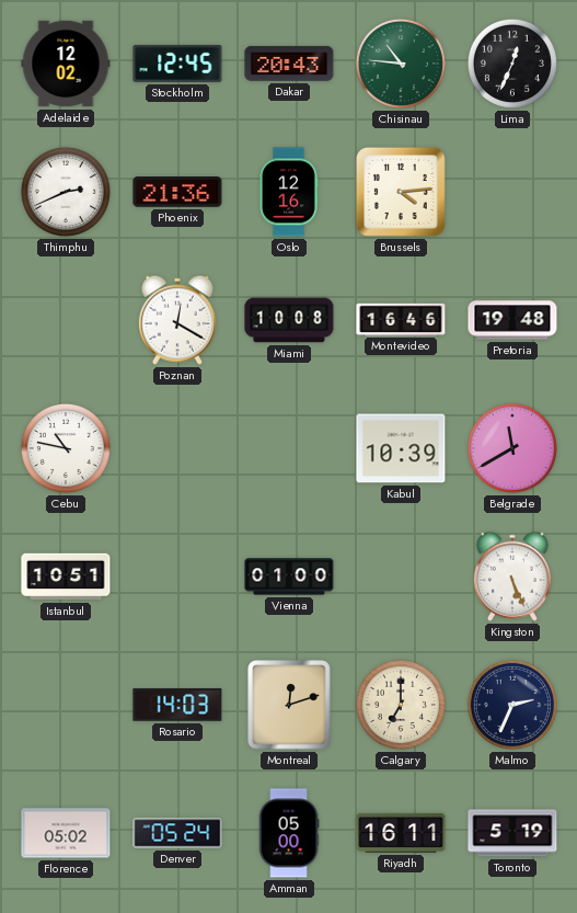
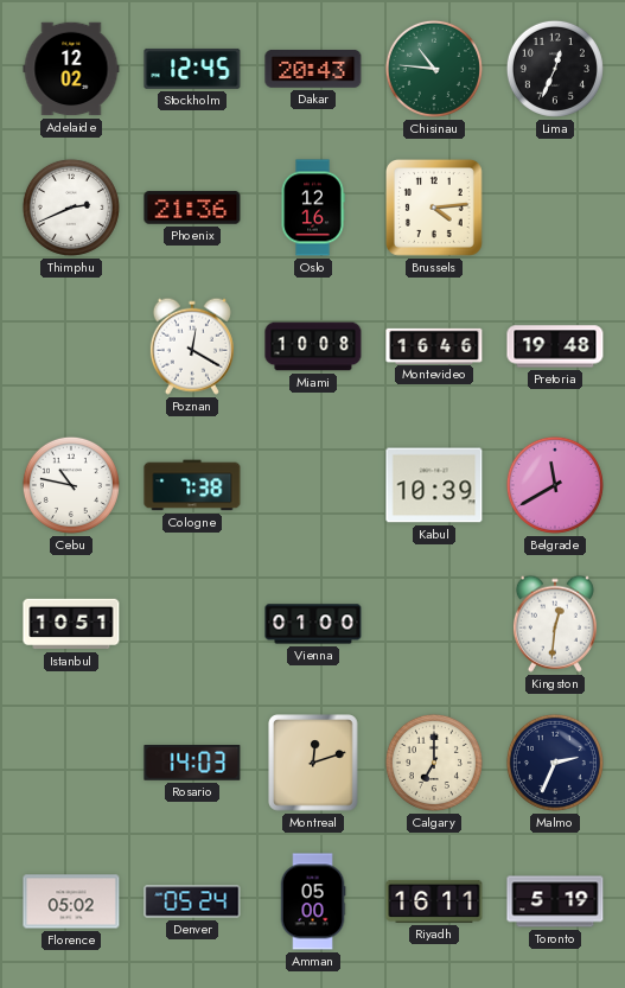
Cologne: none -> 7:38 (192, 485)
Kingston: 5:26 -> 12:31 (555, 624)
